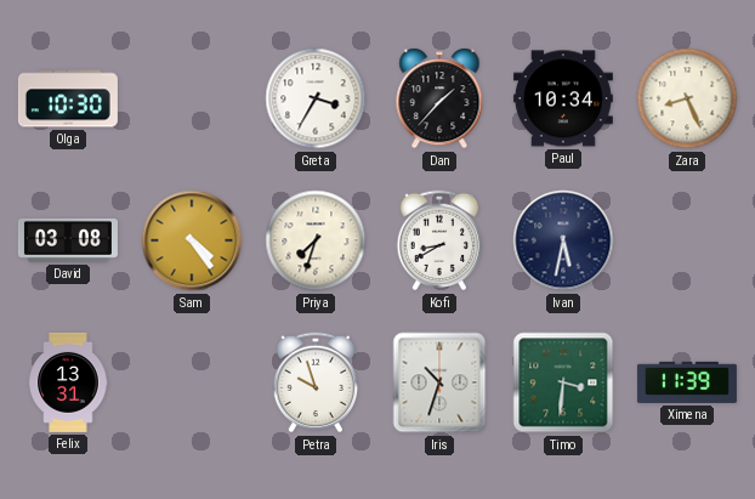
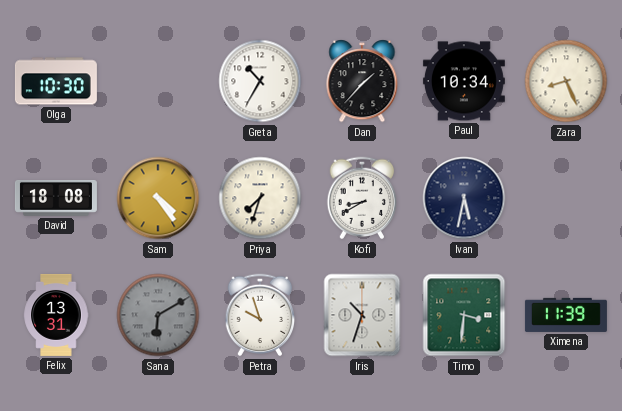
Greta: 3:35 -> 10:35 (260, 81)
David: 03:08 -> 18:08 (56, 198)
Sana: none -> 6:10 (158, 315)
